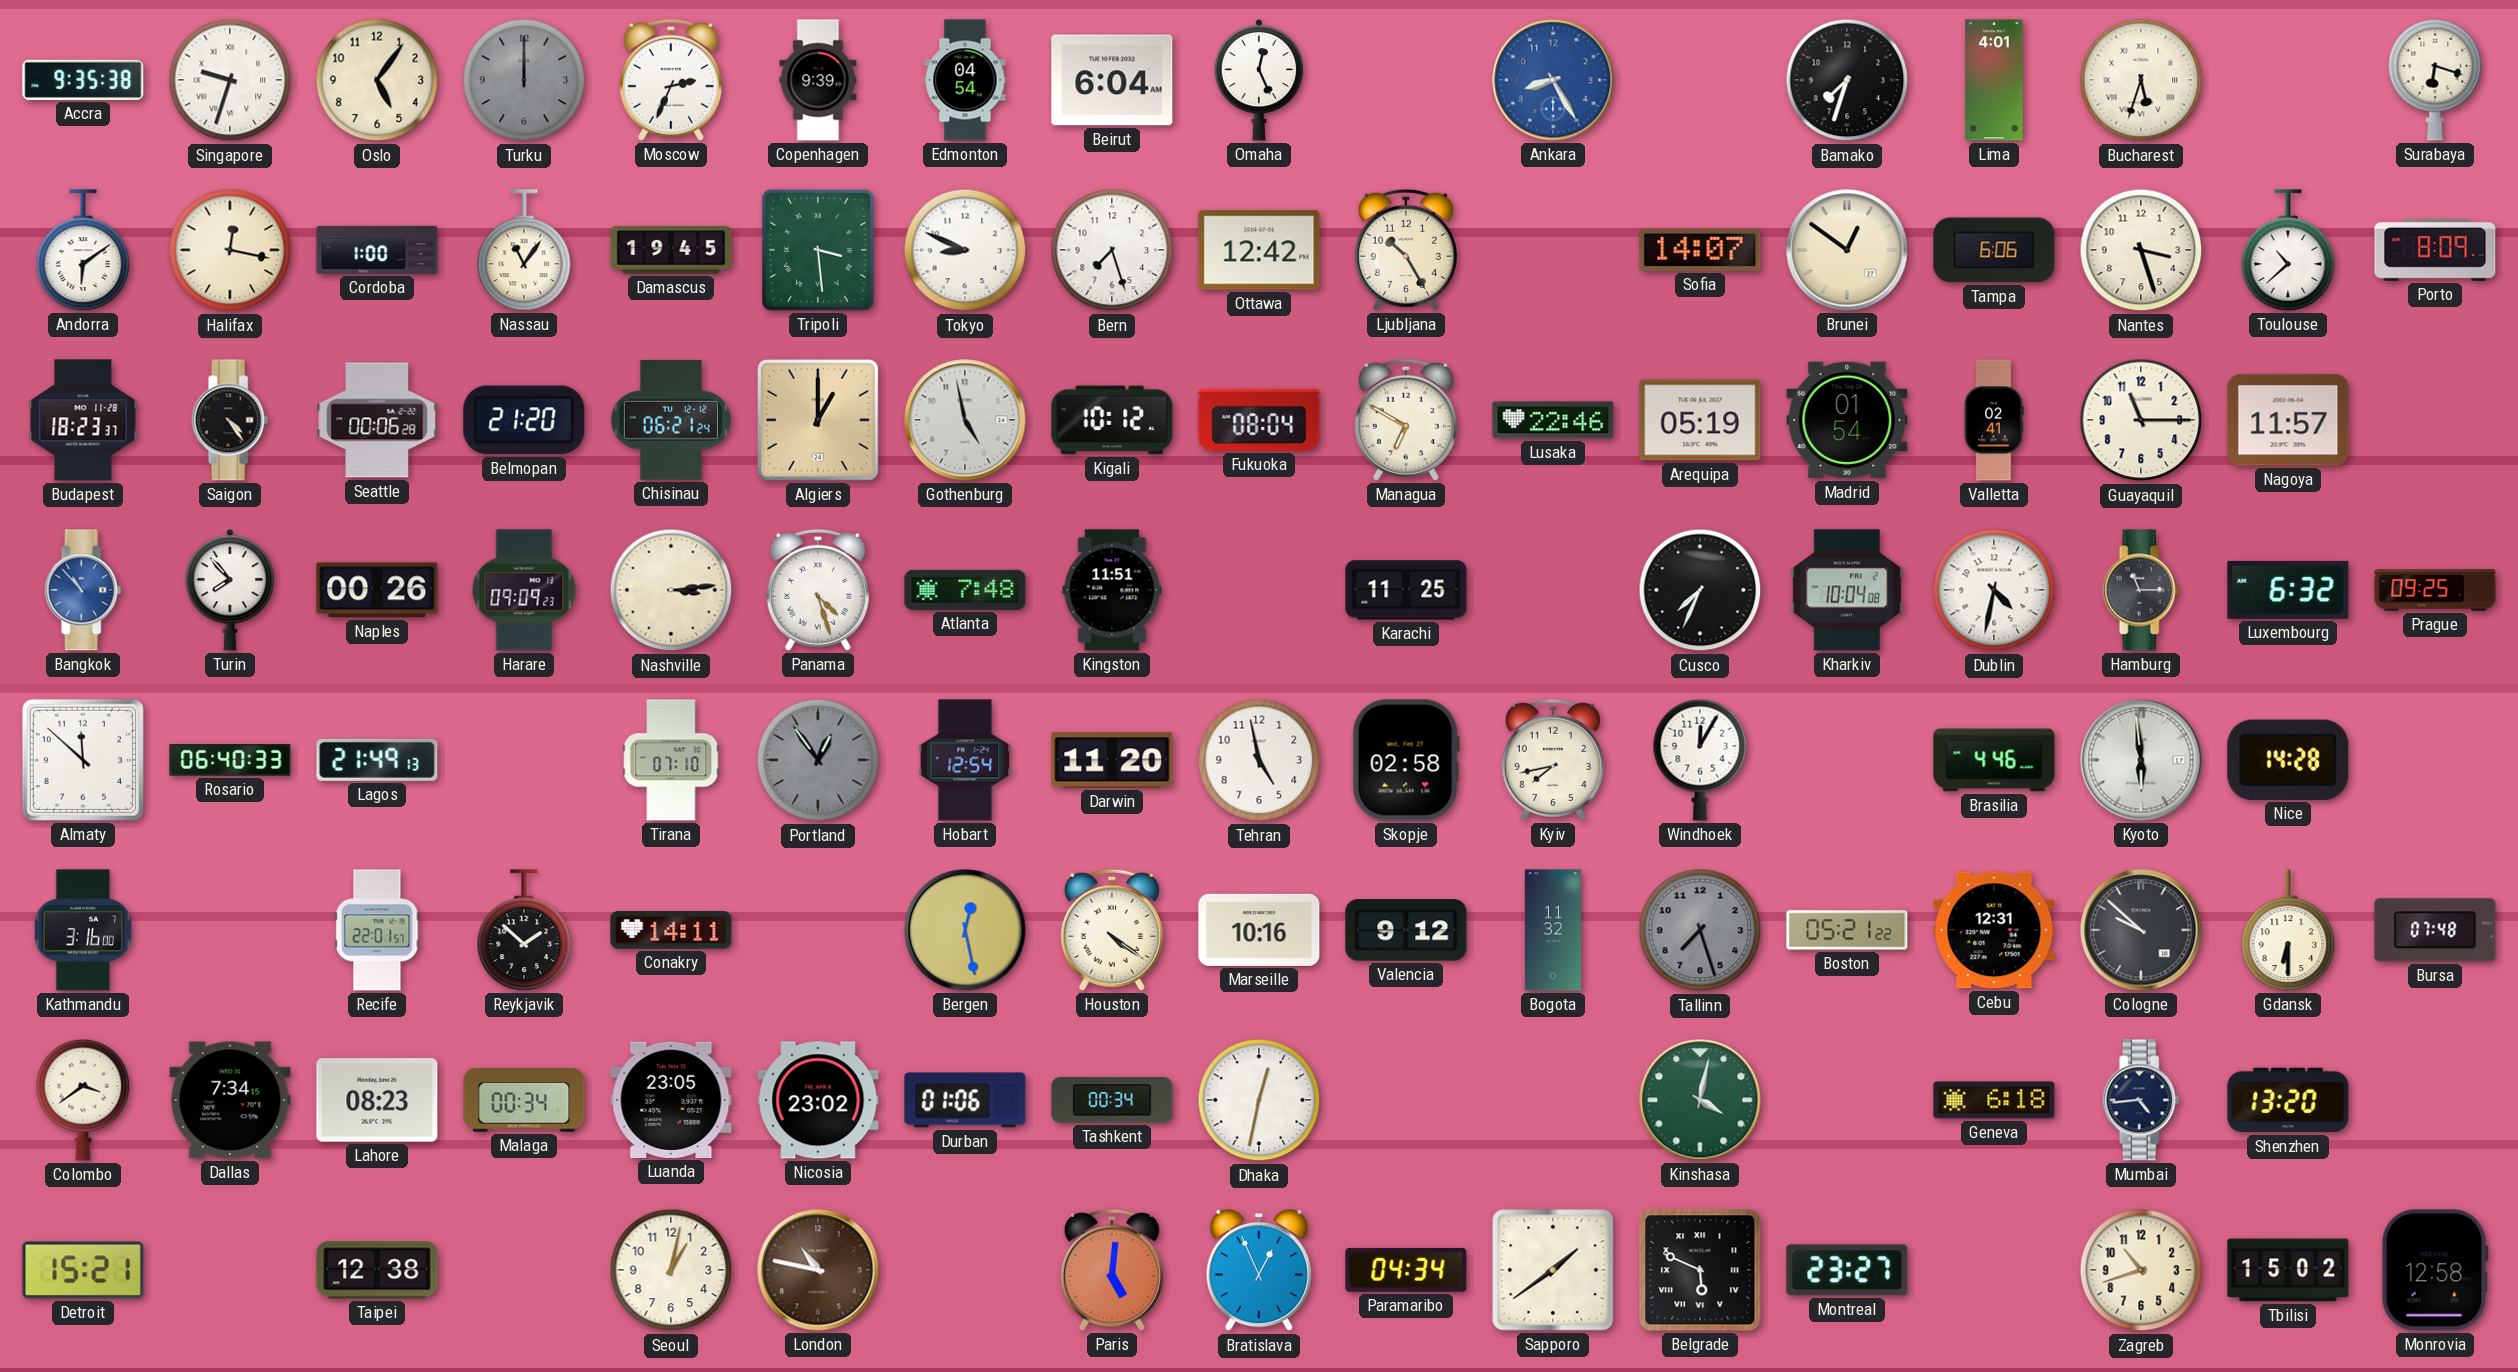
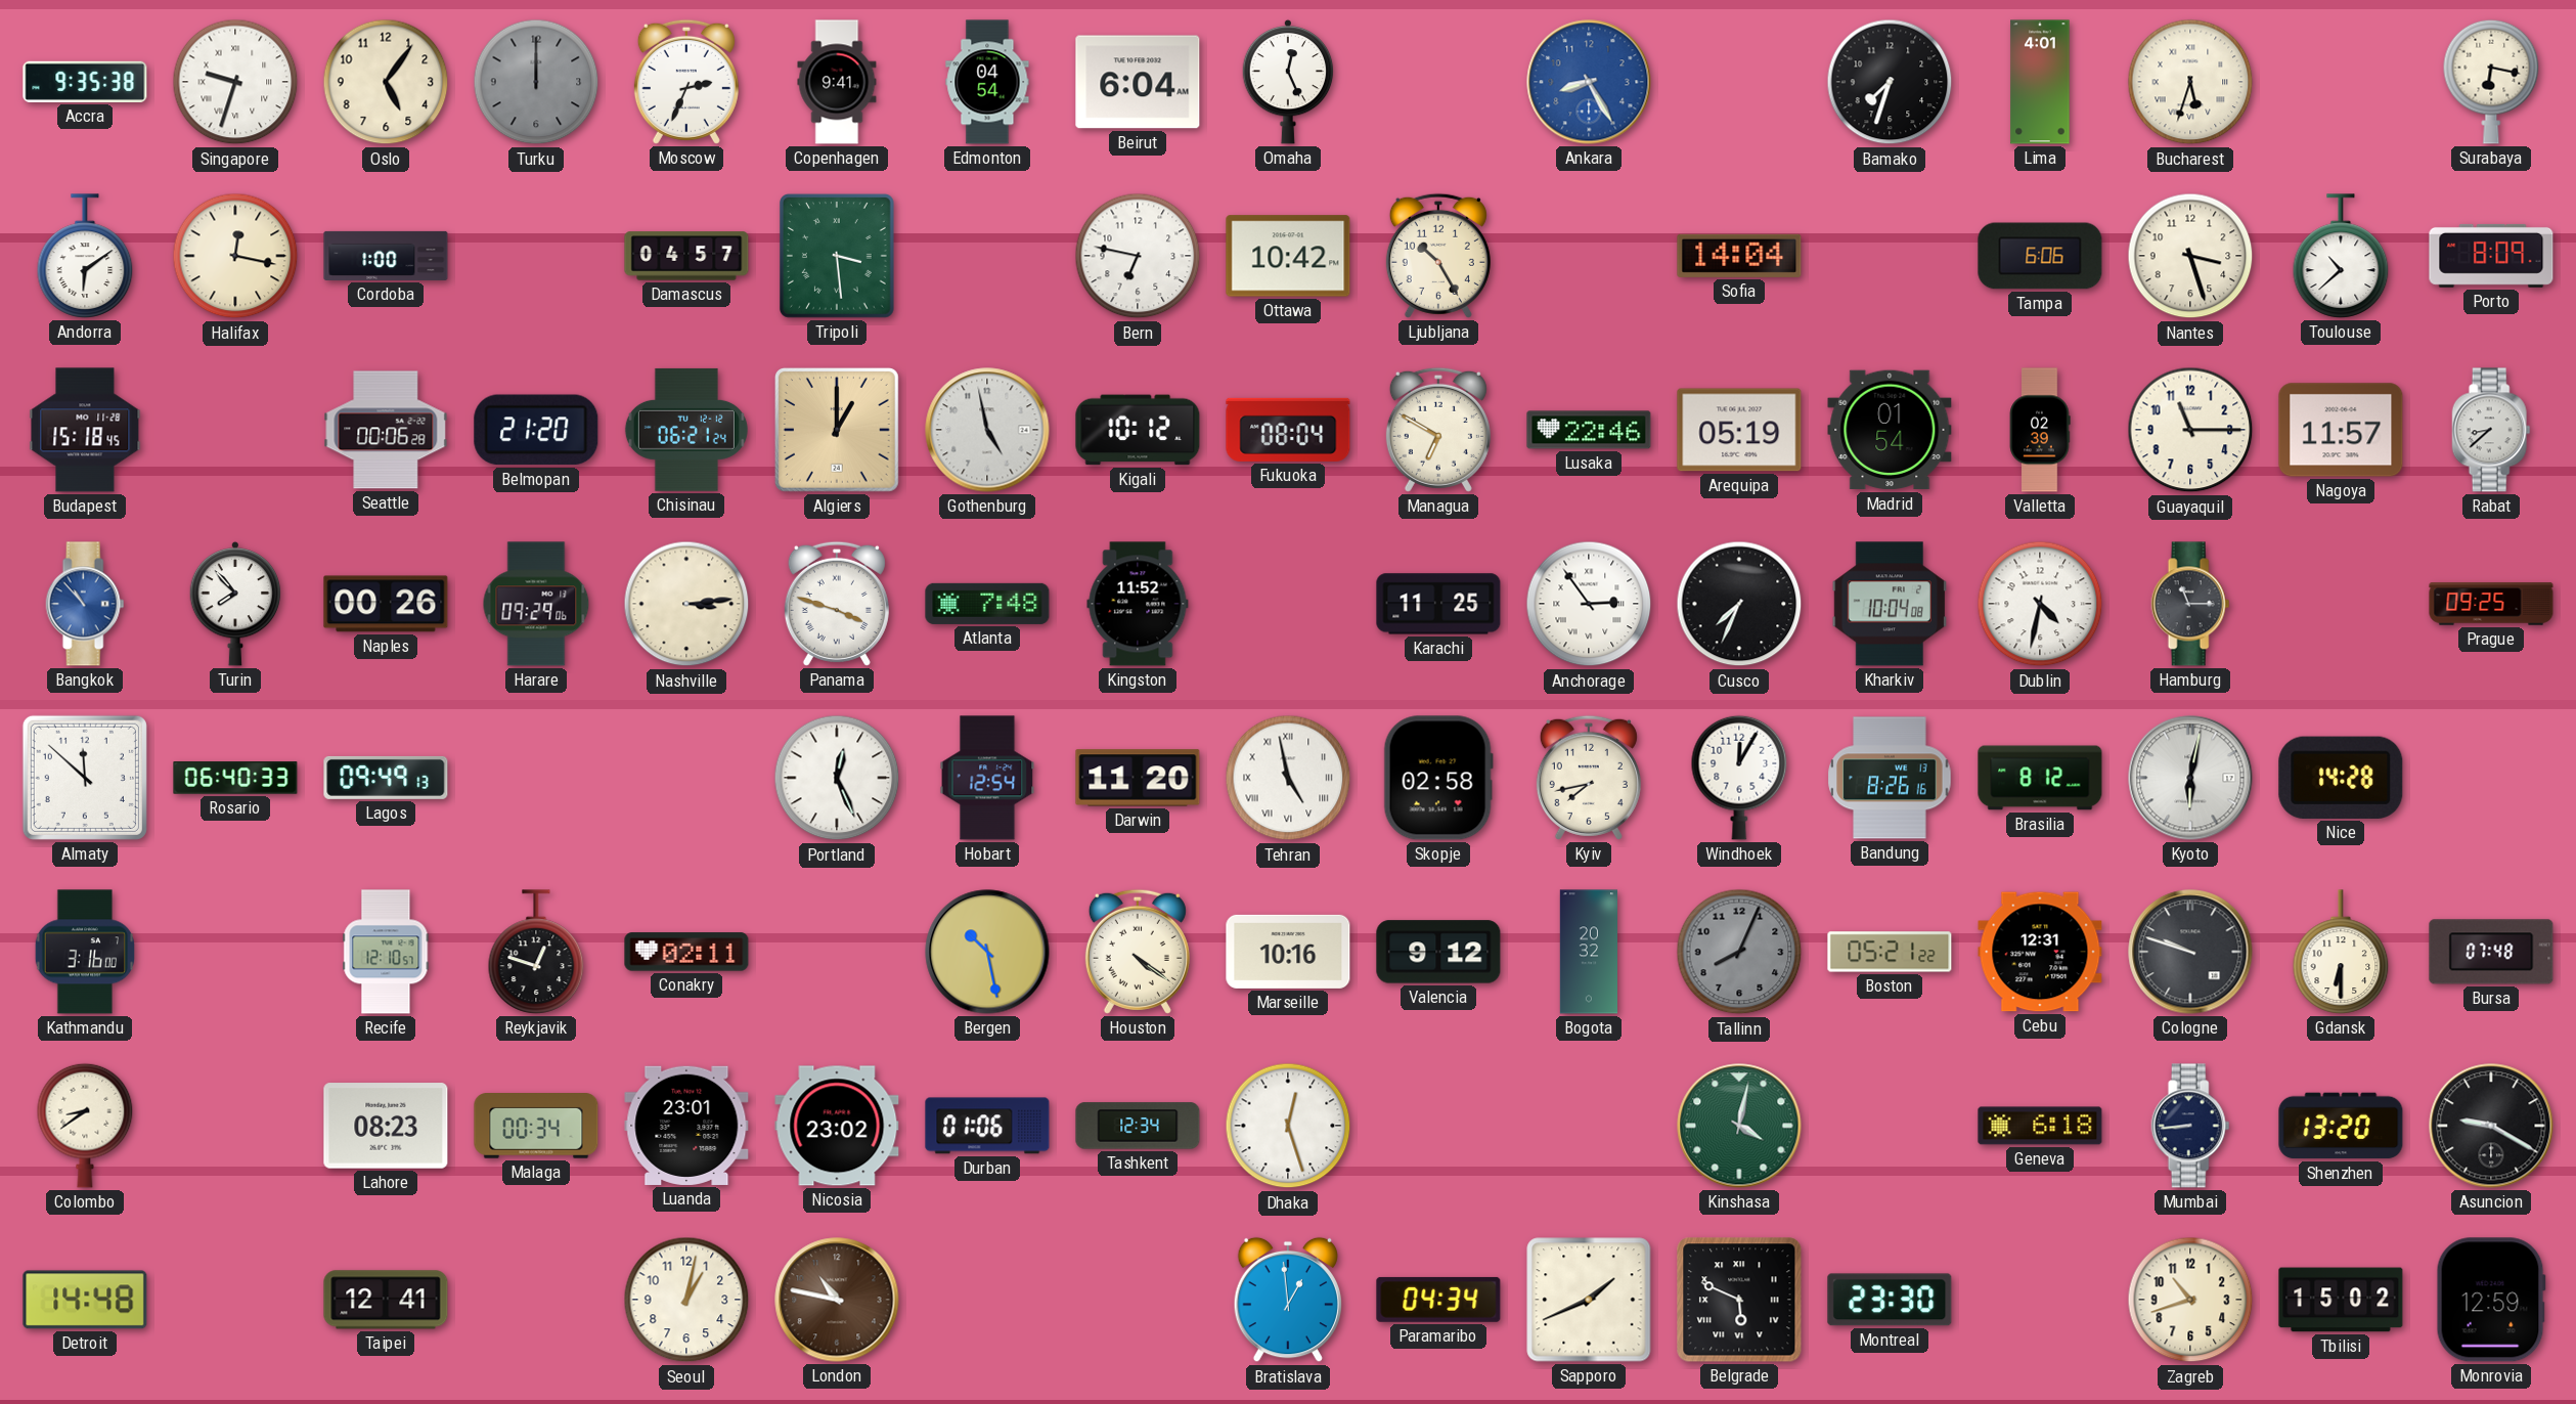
Copenhagen: 9:39 -> 9:41 (837, 82)
Surabaya: 6:18 -> 6:17 (2491, 82)
Nassau: 11:06 -> none (524, 250)
Damascus: 19:45 -> 04:57 (686, 256)
Tokyo: 8:49 -> none (965, 250)
Bern: 7:27 -> 6:47 (1138, 256)
Ottawa: 12:42 -> 10:42 (1288, 256)
Sofia: 14:07 -> 14:04 (1739, 256)
Brunei: 12:51 -> none (1847, 250)
Budapest: 18:23 -> 15:18 (85, 430)
Saigon: 4:24 -> none (230, 420)
Valletta: 02:41 -> 02:39 (2040, 430)
Rabat: none -> 8:38 (2491, 430)
Harare: 09:09 -> 09:29 (536, 604)
Panama: 4:27 -> 3:48 (837, 604)
Kingston: 11:51 -> 11:52 (1138, 604)
Anchorage: none -> 2:54 (1589, 604)
Luxembourg: 6:32 -> none (2288, 590)
Lagos: 21:49 -> 09:49 (386, 778)
Tirana: 07:10 -> none (671, 760)
Portland: 12:54 -> 12:26 (837, 778)
Portland dial: grey -> white (837, 778)
Tehran numerals: Arabic -> Roman (1288, 778)
Bandung: none -> 8:26 (1890, 778)
Brasilia: 4:46 -> 8:12 (2040, 778)
Kyoto: 5:59 -> 6:02 (2190, 778)
Recife: 22:01 -> 12:10 (386, 952)
Reykjavik: 1:52 -> 12:48 (536, 952)
Conakry: 14:11 -> 02:11 (686, 952)
Bergen: 12:28 -> 10:28 (987, 952)
Bogota: 11:32 -> 20:32 (1588, 952)
Tallinn: 7:27 -> 8:04 (1739, 952)
Cologne: 9:52 -> 9:48 (2190, 952)
Colombo: 3:39 -> 8:39 (85, 1126)
Dallas: 7:34 -> none (230, 1100)
Luanda: 23:05 -> 23:01 (686, 1126)
Tashkent: 00:34 -> 12:34 (1138, 1126)
Dhaka: 12:32 -> 12:27 (1288, 1126)
Mumbai: 4:44 -> 8:44 (2190, 1126)
Asuncion: none -> 9:20 (2491, 1126)
Detroit: 15:21 -> 14:48 (85, 1300)
Taipei: 12:38 -> 12:41 (386, 1300)
Paris: 5:01 -> none (1112, 1270)
Bratislava: 12:56 -> 12:59 (1287, 1300)
Sapporo: 1:39 -> 1:41 (1589, 1300)
Montreal: 23:27 -> 23:30 (1890, 1300)
Monrovia: 12:58 -> 12:59 (2491, 1300)
